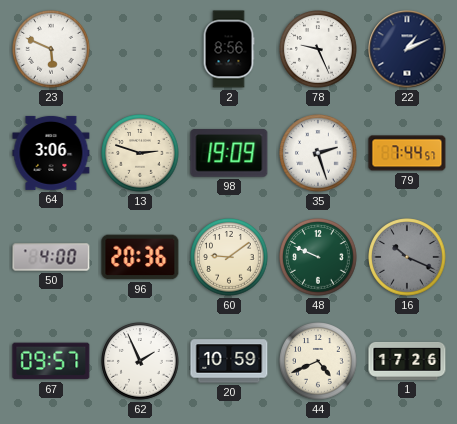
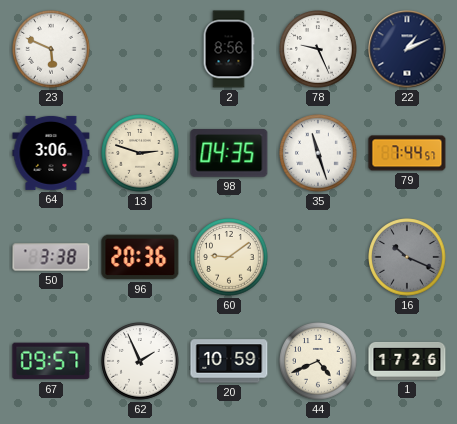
98: 19:09 -> 04:35 (229, 153)
35: 2:27 -> 11:27 (318, 153)
50: 4:00 -> 3:38 (51, 257)
48: 9:49 -> none (318, 257)
